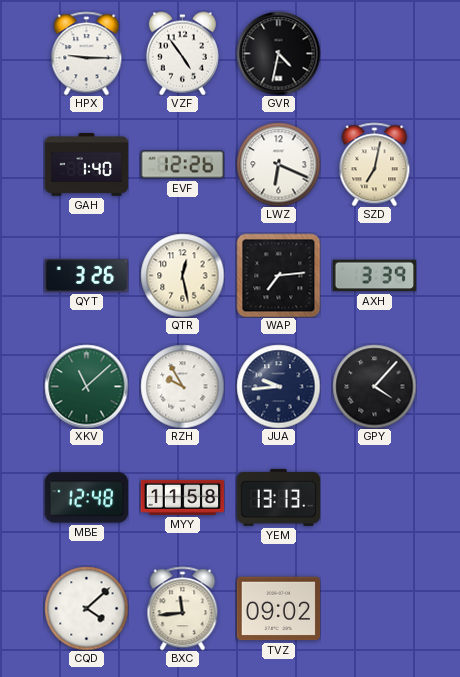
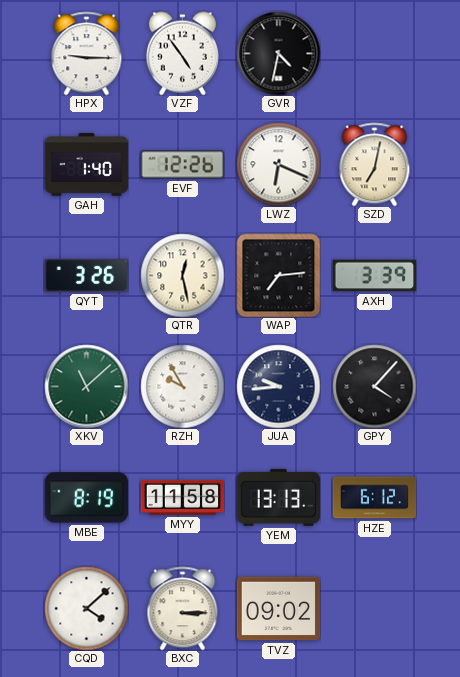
MBE: 12:48 -> 8:19 (86, 498)
HZE: none -> 6:12 (374, 498)
BXC: 11:44 -> 3:15 (183, 608)
